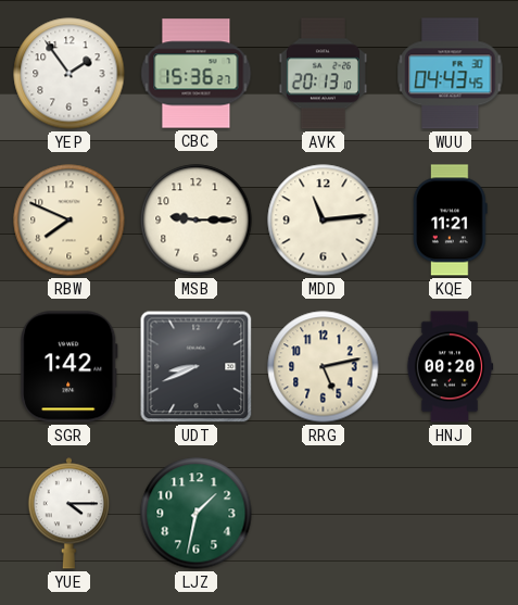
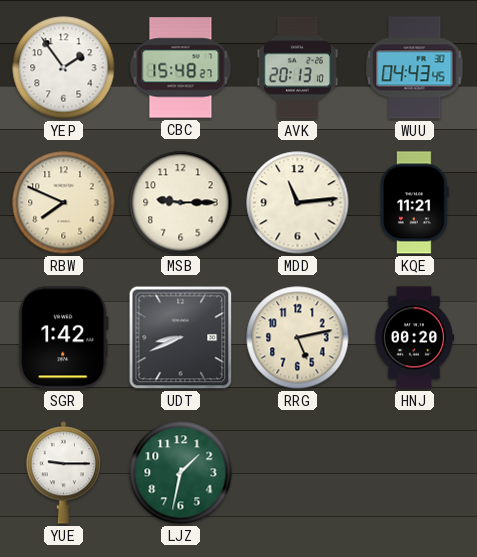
CBC: 15:36 -> 15:48 (181, 68)
YUE: 4:15 -> 9:15 (63, 473)
